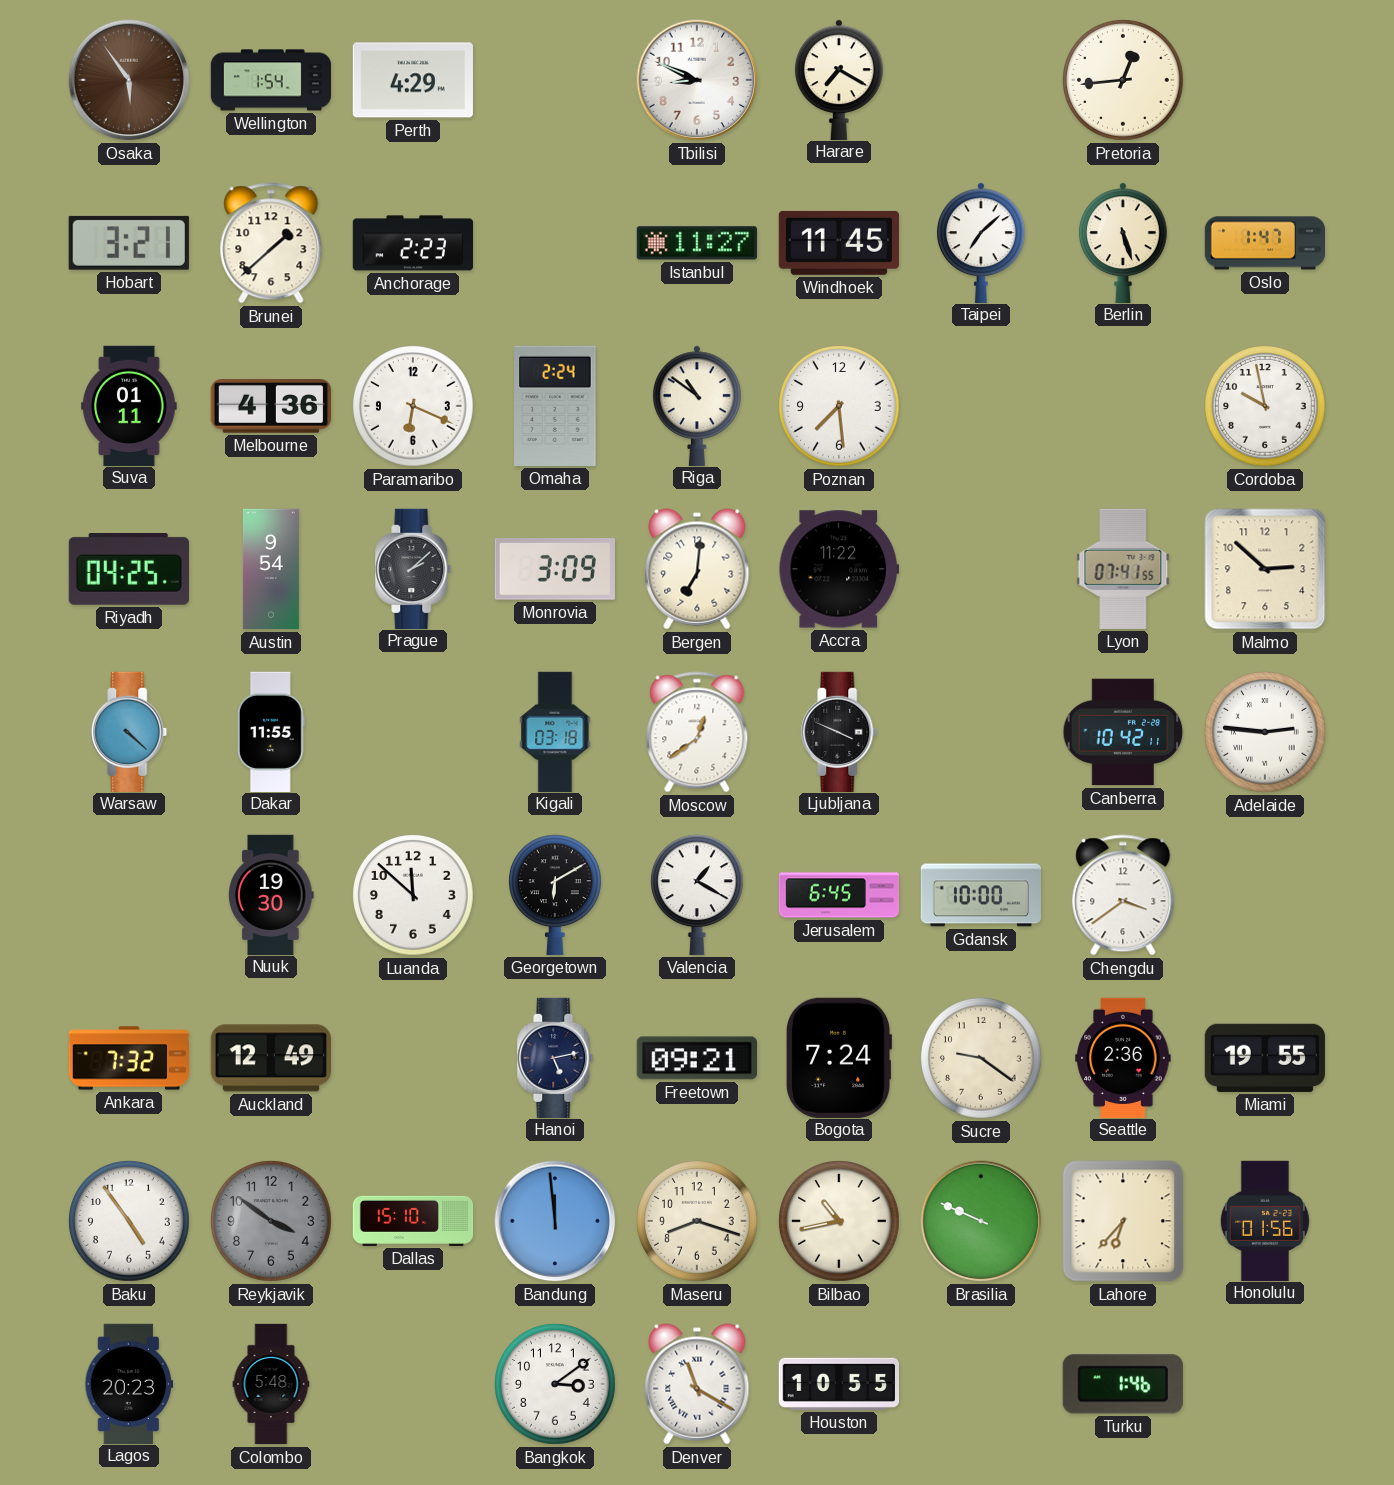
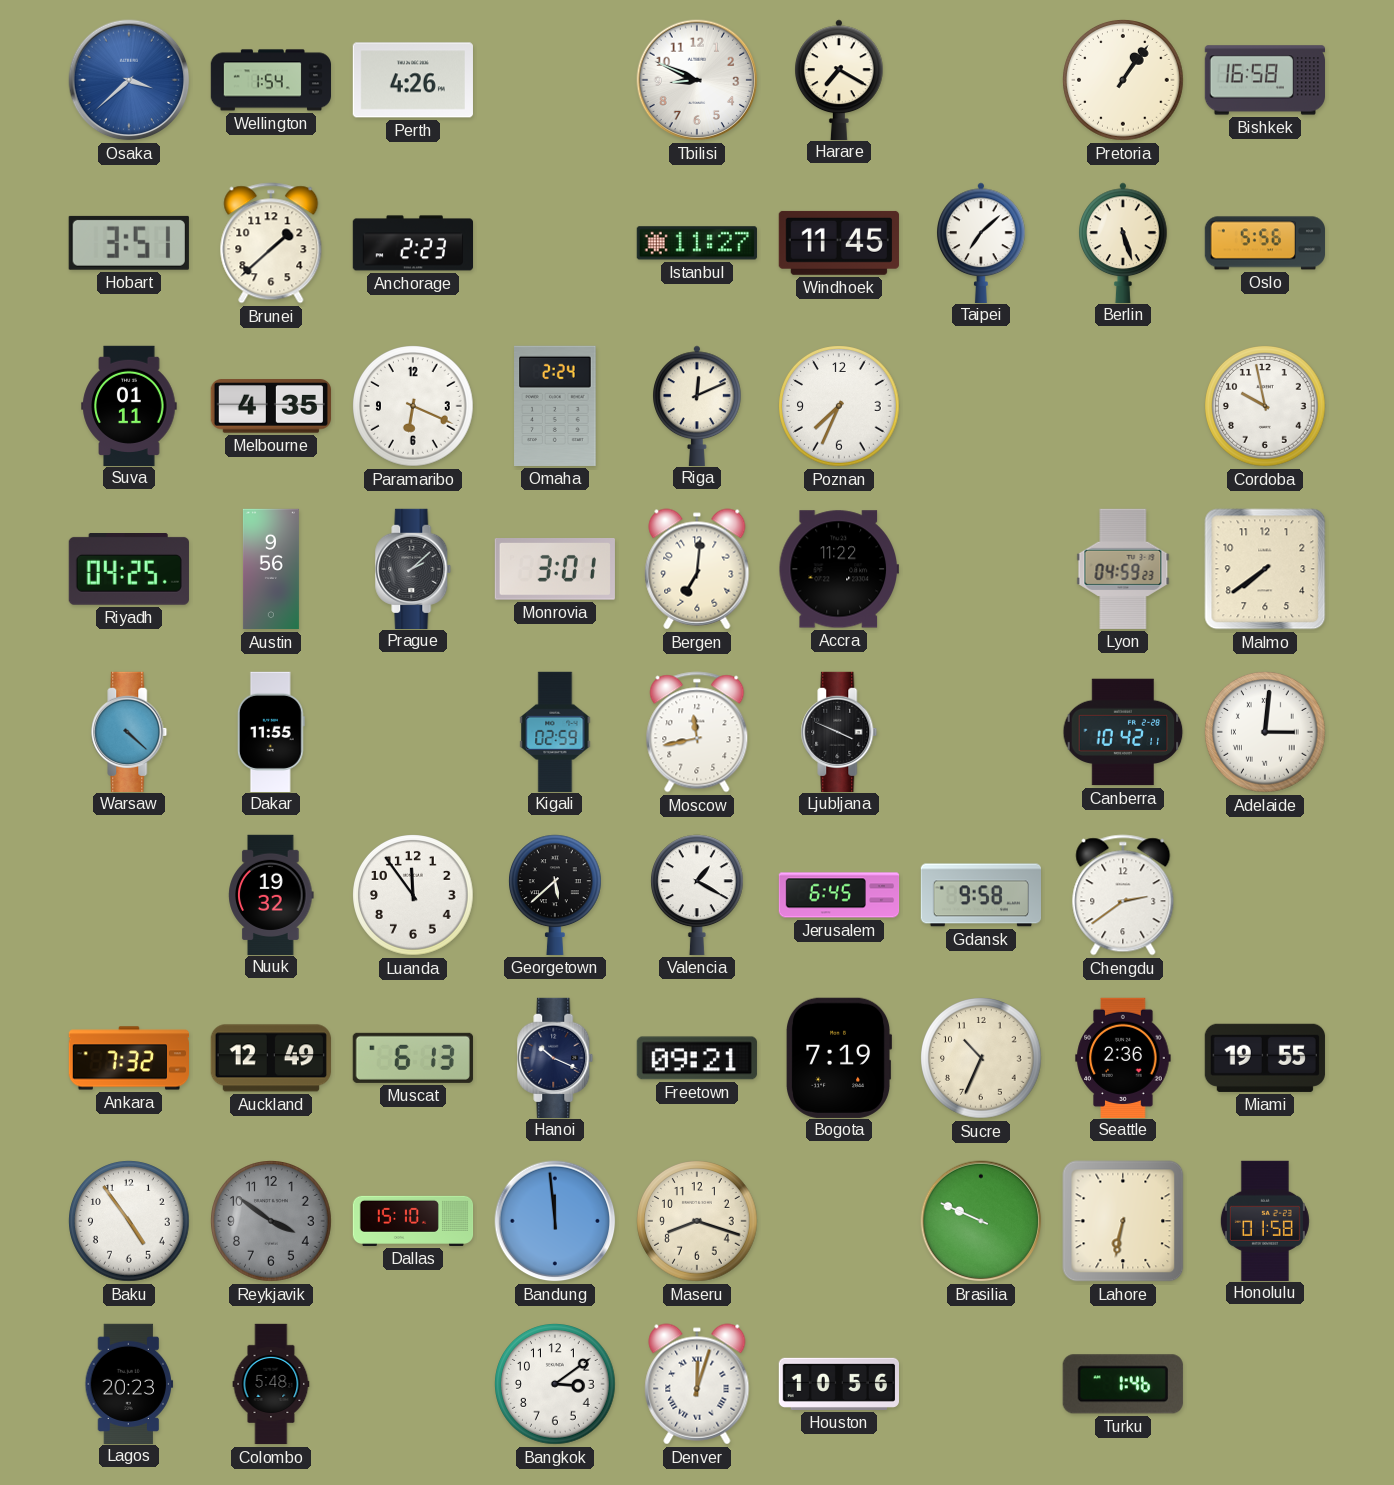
Osaka: 5:54 -> 3:38 (129, 80)
Osaka dial: brown -> blue (129, 80)
Perth: 4:29 -> 4:26 (413, 80)
Pretoria: 12:44 -> 1:06 (1123, 80)
Bishkek: none -> 16:58 (1264, 80)
Hobart: 3:21 -> 3:51 (129, 243)
Oslo: 1:47 -> 5:56 (1264, 243)
Melbourne: 4:36 -> 4:35 (271, 406)
Riga: 10:51 -> 12:11 (698, 405)
Poznan: 7:29 -> 7:34 (839, 406)
Austin: 9:54 -> 9:56 (271, 569)
Monrovia: 3:09 -> 3:01 (555, 570)
Lyon: 07:41 -> 04:59 (1123, 569)
Malmo: 2:52 -> 7:39 (1265, 569)
Kigali: 03:18 -> 02:59 (555, 731)
Moscow: 12:39 -> 11:43 (697, 732)
Adelaide: 2:46 -> 3:01 (1265, 732)
Nuuk: 19:30 -> 19:32 (271, 894)
Luanda: 11:52 -> 11:54 (413, 895)
Georgetown: 6:10 -> 5:38 (556, 895)
Gdansk: 10:00 -> 9:58 (980, 895)
Chengdu: 3:39 -> 2:39 (1123, 895)
Muscat: none -> 6:13 (413, 1058)
Hanoi: 5:13 -> 10:19 (555, 1057)
Bogota: 7:24 -> 7:19 (839, 1058)
Sucre: 9:21 -> 10:34 (981, 1058)
Bilbao: 10:43 -> none (839, 1221)
Lahore: 6:37 -> 6:32 (1123, 1221)
Honolulu: 01:56 -> 01:58 (1265, 1220)
Denver: 11:20 -> 12:03 (697, 1384)
Houston: 10:55 -> 10:56 (838, 1384)
